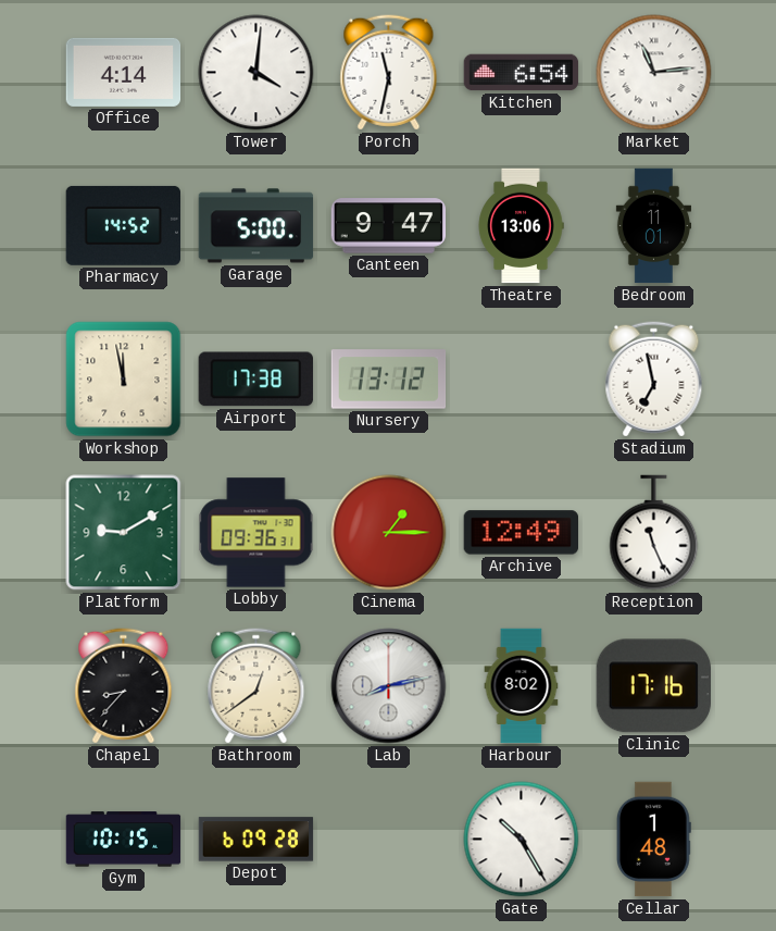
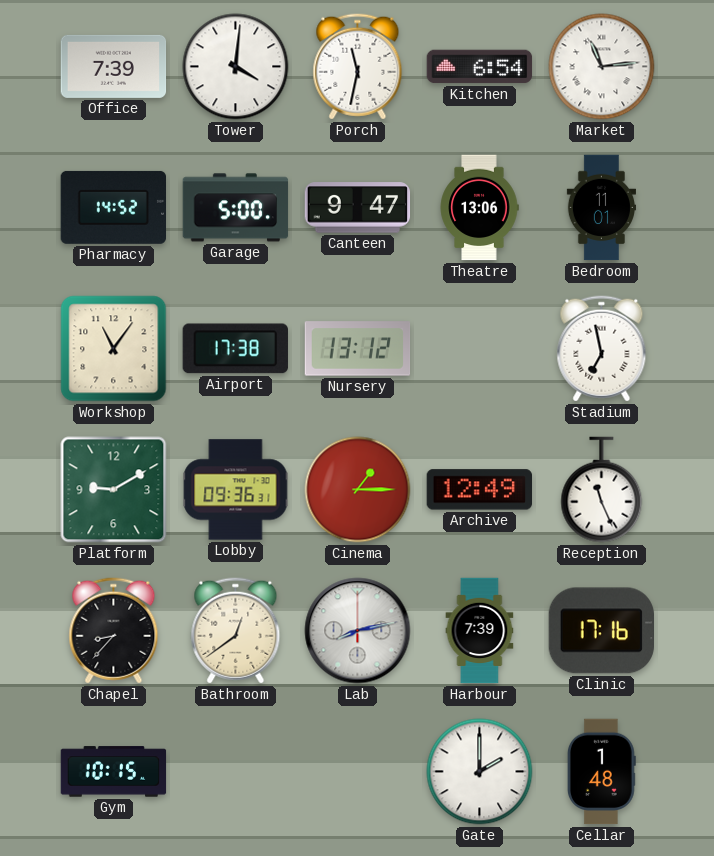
Office: 4:14 -> 7:39 (114, 66)
Workshop: 11:58 -> 11:06 (114, 349)
Harbour: 8:02 -> 7:39 (480, 631)
Depot: 6:09 -> none (256, 840)
Gate: 10:25 -> 2:00 (480, 772)
